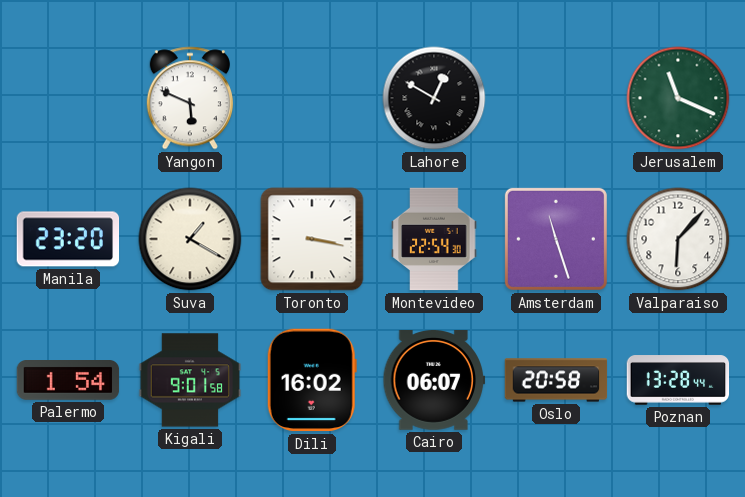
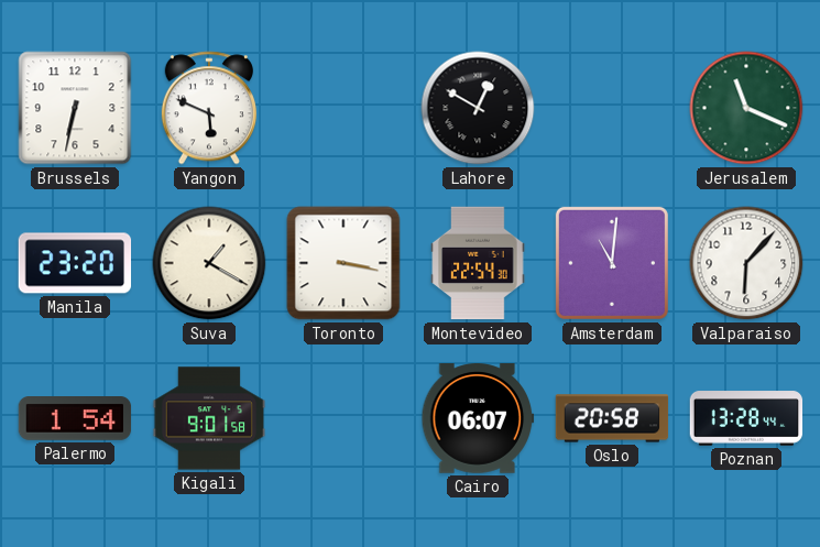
Brussels: none -> 6:32 (75, 108)
Amsterdam: 11:27 -> 11:01 (612, 263)
Dili: 16:02 -> none (312, 380)
